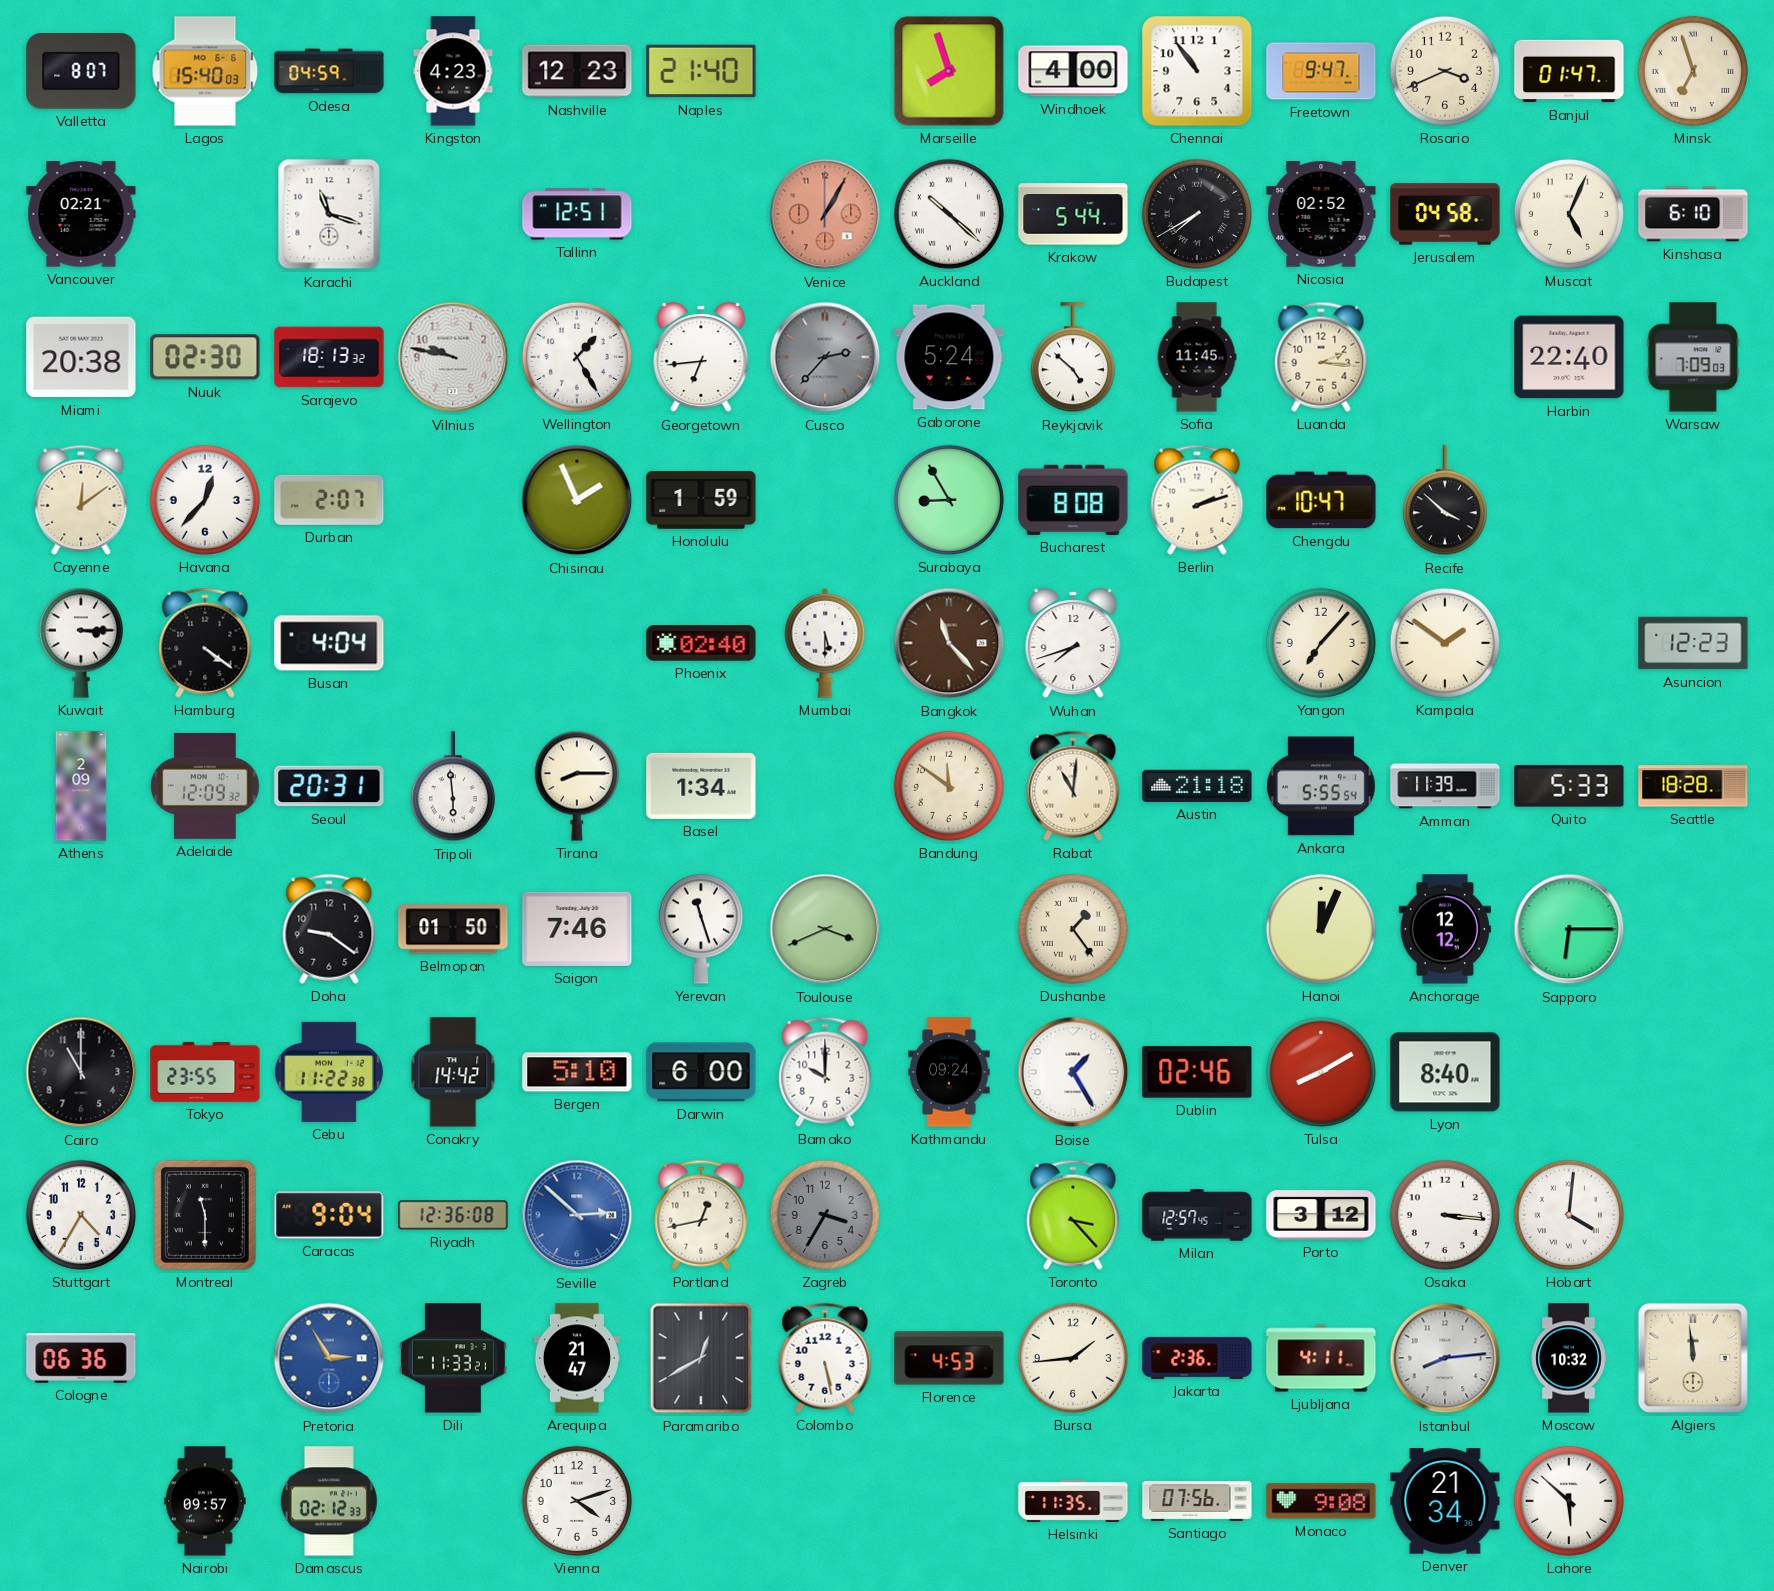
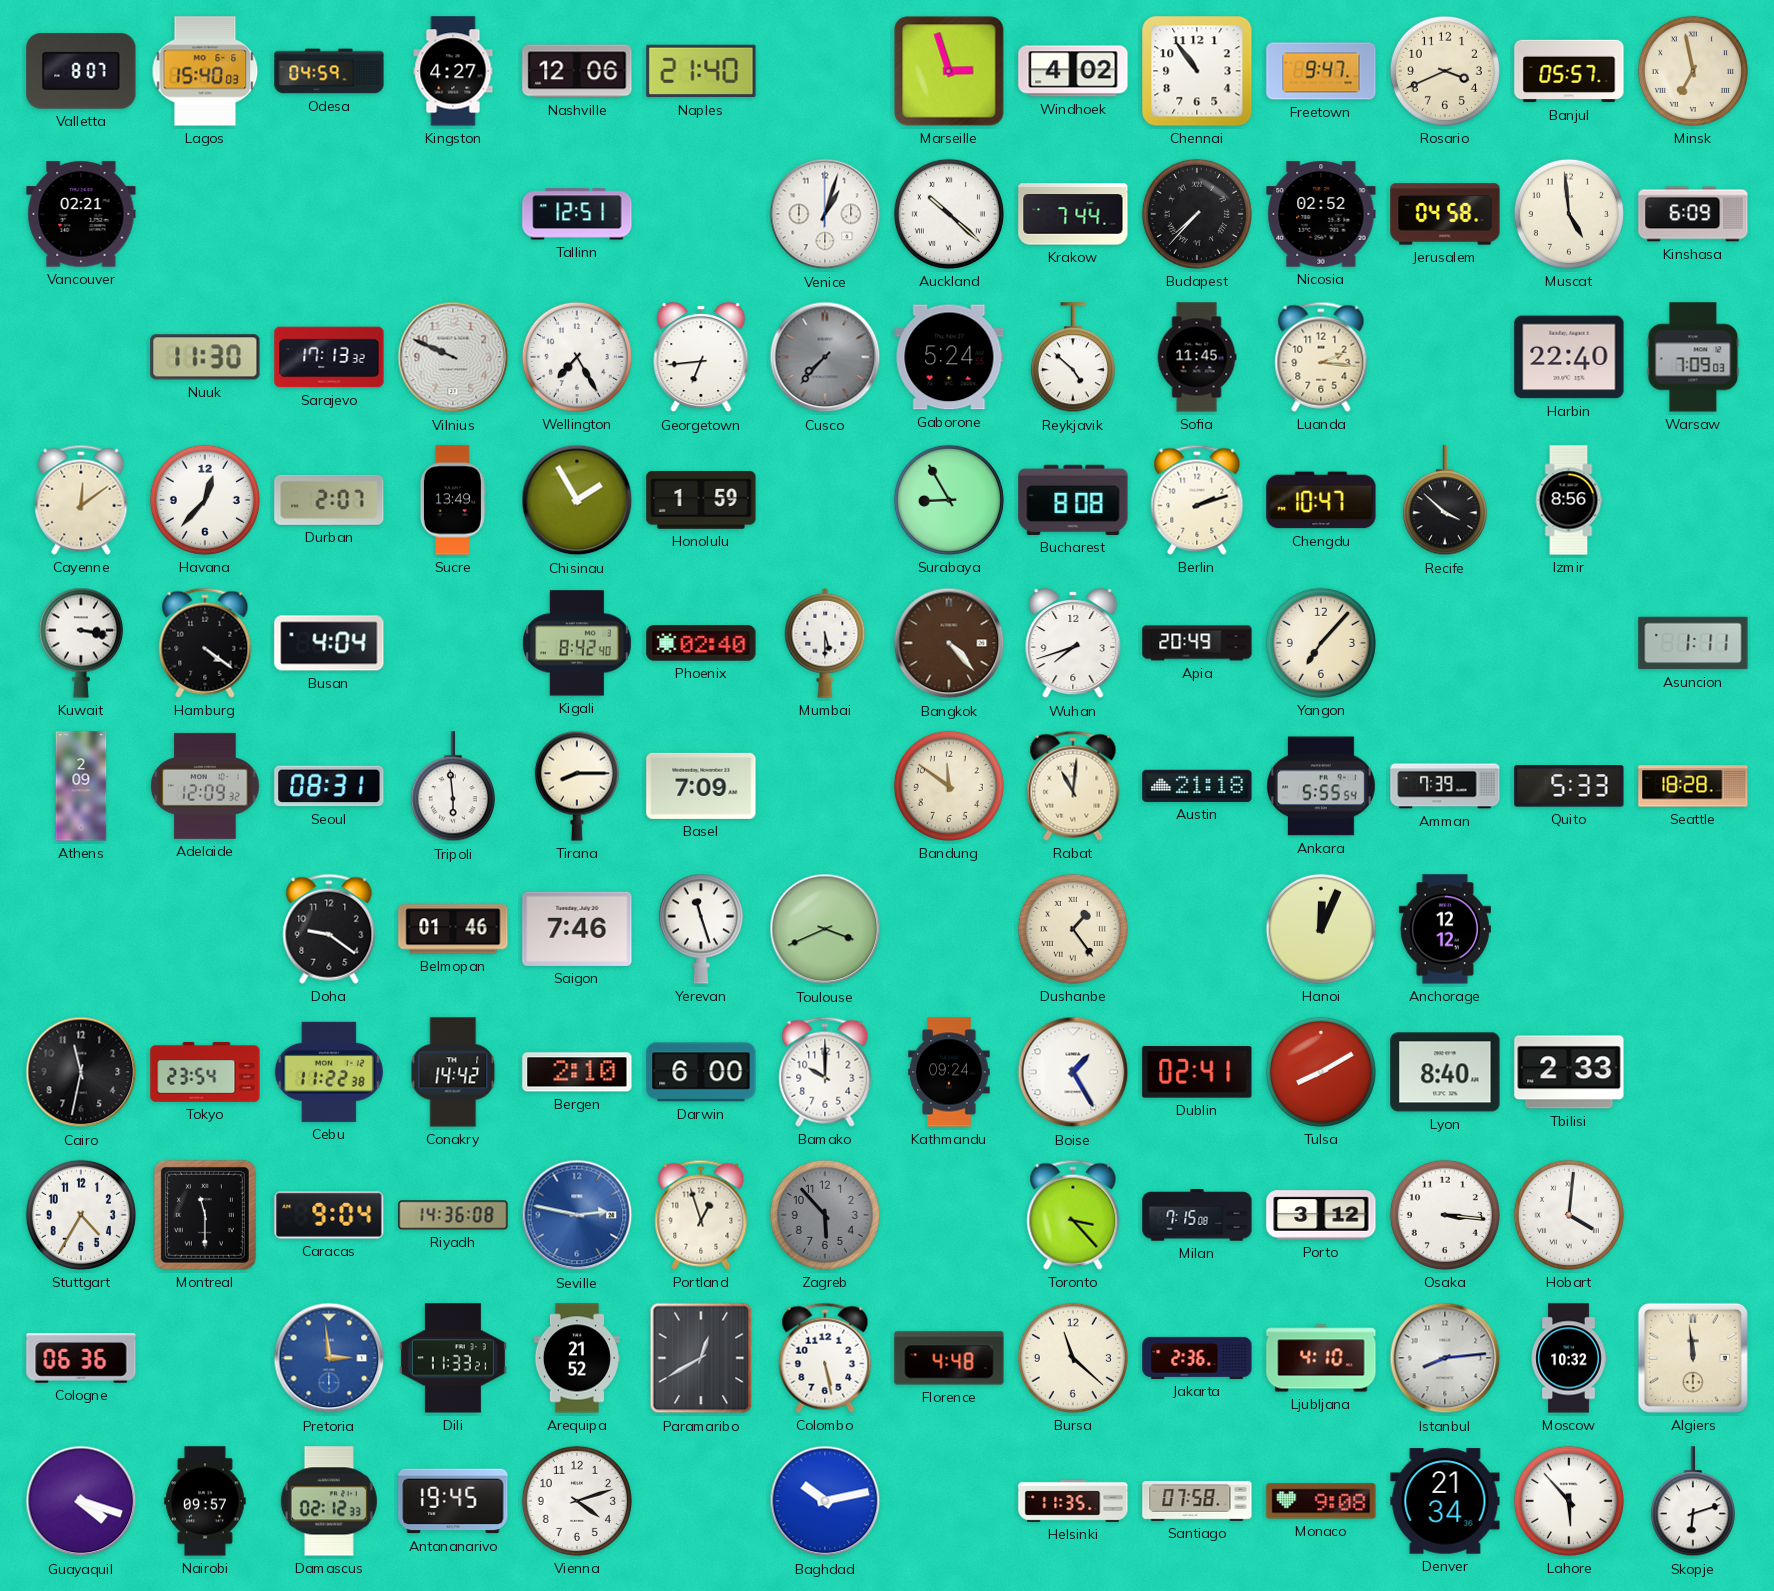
Kingston: 4:23 -> 4:27 (453, 71)
Nashville: 12:23 -> 12:06 (577, 71)
Marseille: 7:57 -> 2:57 (949, 71)
Windhoek: 4:00 -> 4:02 (1073, 71)
Banjul: 01:47 -> 05:57 (1569, 71)
Minsk: 6:57 -> 6:58 (1693, 71)
Karachi: 11:18 -> none (329, 214)
Venice: 1:05 -> 1:03 (825, 214)
Venice dial: salmon -> white (825, 214)
Krakow: 5:44 -> 7:44 (1073, 214)
Budapest: 7:40 -> 7:37 (1197, 214)
Muscat: 5:04 -> 4:59 (1569, 214)
Kinshasa: 6:10 -> 6:09 (1693, 214)
Miami: 20:38 -> none (81, 357)
Nuuk: 02:30 -> 11:30 (205, 357)
Sarajevo: 18:13 -> 17:13 (329, 357)
Vilnius: 9:47 -> 9:49 (453, 357)
Wellington: 1:25 -> 7:25 (577, 357)
Cusco: 2:37 -> 7:37 (825, 357)
Sucre: none -> 13:49 (452, 500)
Chisinau: 1:56 -> 1:55 (577, 500)
Izmir: none -> 8:56 (1569, 500)
Kuwait: 3:15 -> 3:17 (81, 643)
Kigali: none -> 8:42 (578, 643)
Bangkok: 11:23 -> 4:23 (949, 643)
Apia: none -> 20:49 (1197, 643)
Kampala: 1:51 -> none (1445, 643)
Asuncion: 12:23 -> 1:11 (1693, 643)
Seoul: 20:31 -> 08:31 (329, 786)
Basel: 1:34 -> 7:09 (701, 786)
Amman: 11:39 -> 7:39 (1445, 786)
Belmopan: 01:50 -> 01:46 (453, 929)
Sapporo: 6:15 -> none (1569, 929)
Cairo: 11:00 -> 11:32 (81, 1072)
Tokyo: 23:55 -> 23:54 (205, 1072)
Bergen: 5:10 -> 2:10 (577, 1072)
Dublin: 02:46 -> 02:41 (1197, 1073)
Tbilisi: none -> 2:33 (1569, 1072)
Riyadh: 12:36 -> 14:36 (453, 1215)
Seville: 2:52 -> 2:47 (577, 1215)
Portland: 12:43 -> 12:57 (701, 1215)
Zagreb: 3:35 -> 5:53 (825, 1215)
Milan: 12:57 -> 7:15 (1197, 1215)
Pretoria: 2:55 -> 2:59 (329, 1358)
Arequipa: 21:47 -> 21:52 (577, 1358)
Florence: 4:53 -> 4:48 (949, 1358)
Bursa: 1:44 -> 11:22 (1073, 1358)
Ljubljana: 4:11 -> 4:10 (1321, 1358)
Guayaquil: none -> 4:18 (81, 1501)
Antananarivo: none -> 19:45 (453, 1501)
Baghdad: none -> 10:13 (825, 1501)
Santiago: 07:56 -> 07:58 (1197, 1501)
Lahore: 5:52 -> 5:53 (1569, 1501)
Skopje: none -> 6:12 (1693, 1502)
